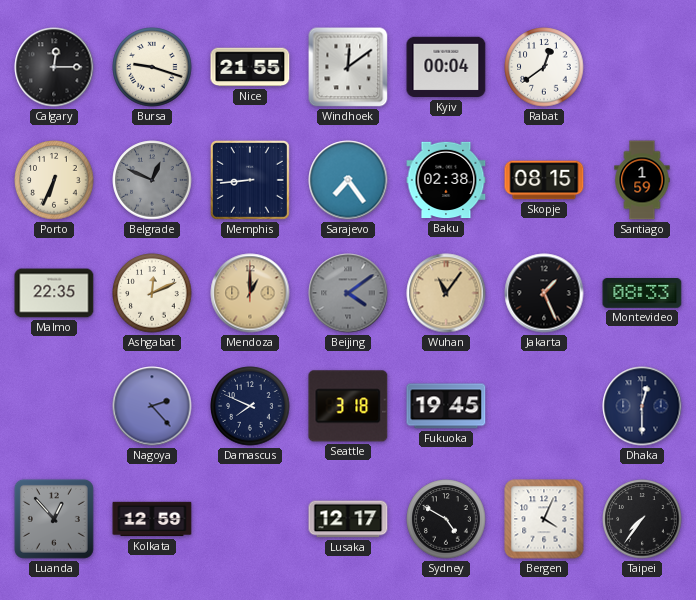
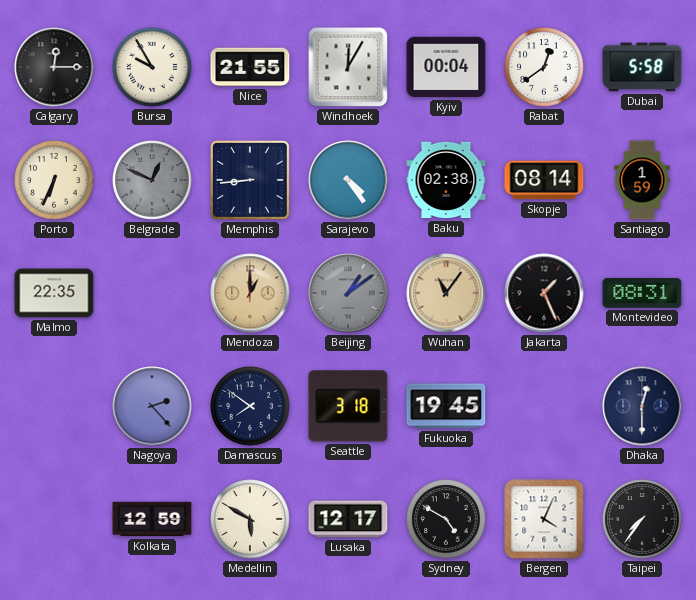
Bursa: 9:18 -> 9:55 (152, 67)
Windhoek: 12:09 -> 12:05 (348, 67)
Dubai: none -> 5:58 (642, 67)
Sarajevo: 7:24 -> 4:24 (348, 180)
Skopje: 08:15 -> 08:14 (544, 180)
Ashgabat: 12:11 -> none (152, 293)
Beijing: 4:09 -> 1:09 (348, 293)
Montevideo: 08:33 -> 08:31 (642, 294)
Damascus: 7:49 -> 7:51 (250, 406)
Luanda: 12:53 -> none (54, 519)
Medellin: none -> 5:50 (250, 519)
